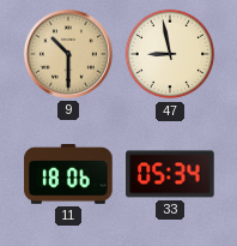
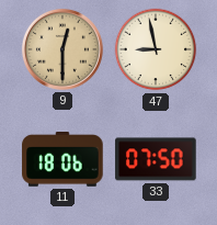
9: 10:30 -> 12:30 (62, 49)
33: 05:34 -> 07:50 (156, 159)
